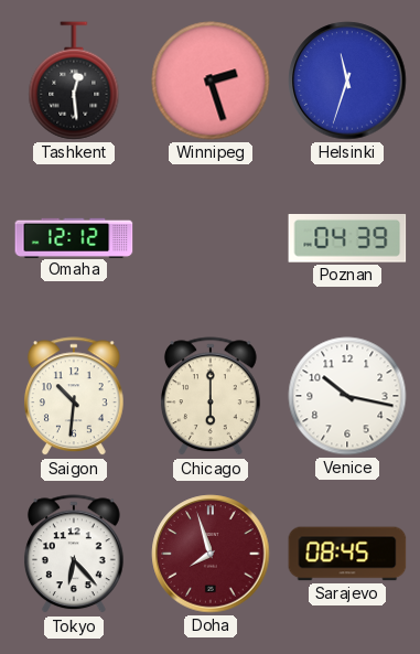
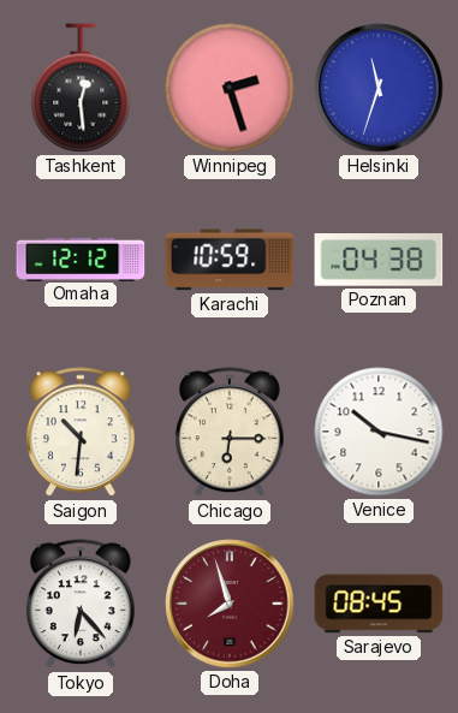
Karachi: none -> 10:59 (230, 260)
Poznan: 04:39 -> 04:38 (379, 261)
Chicago: 6:00 -> 6:15 (230, 433)
